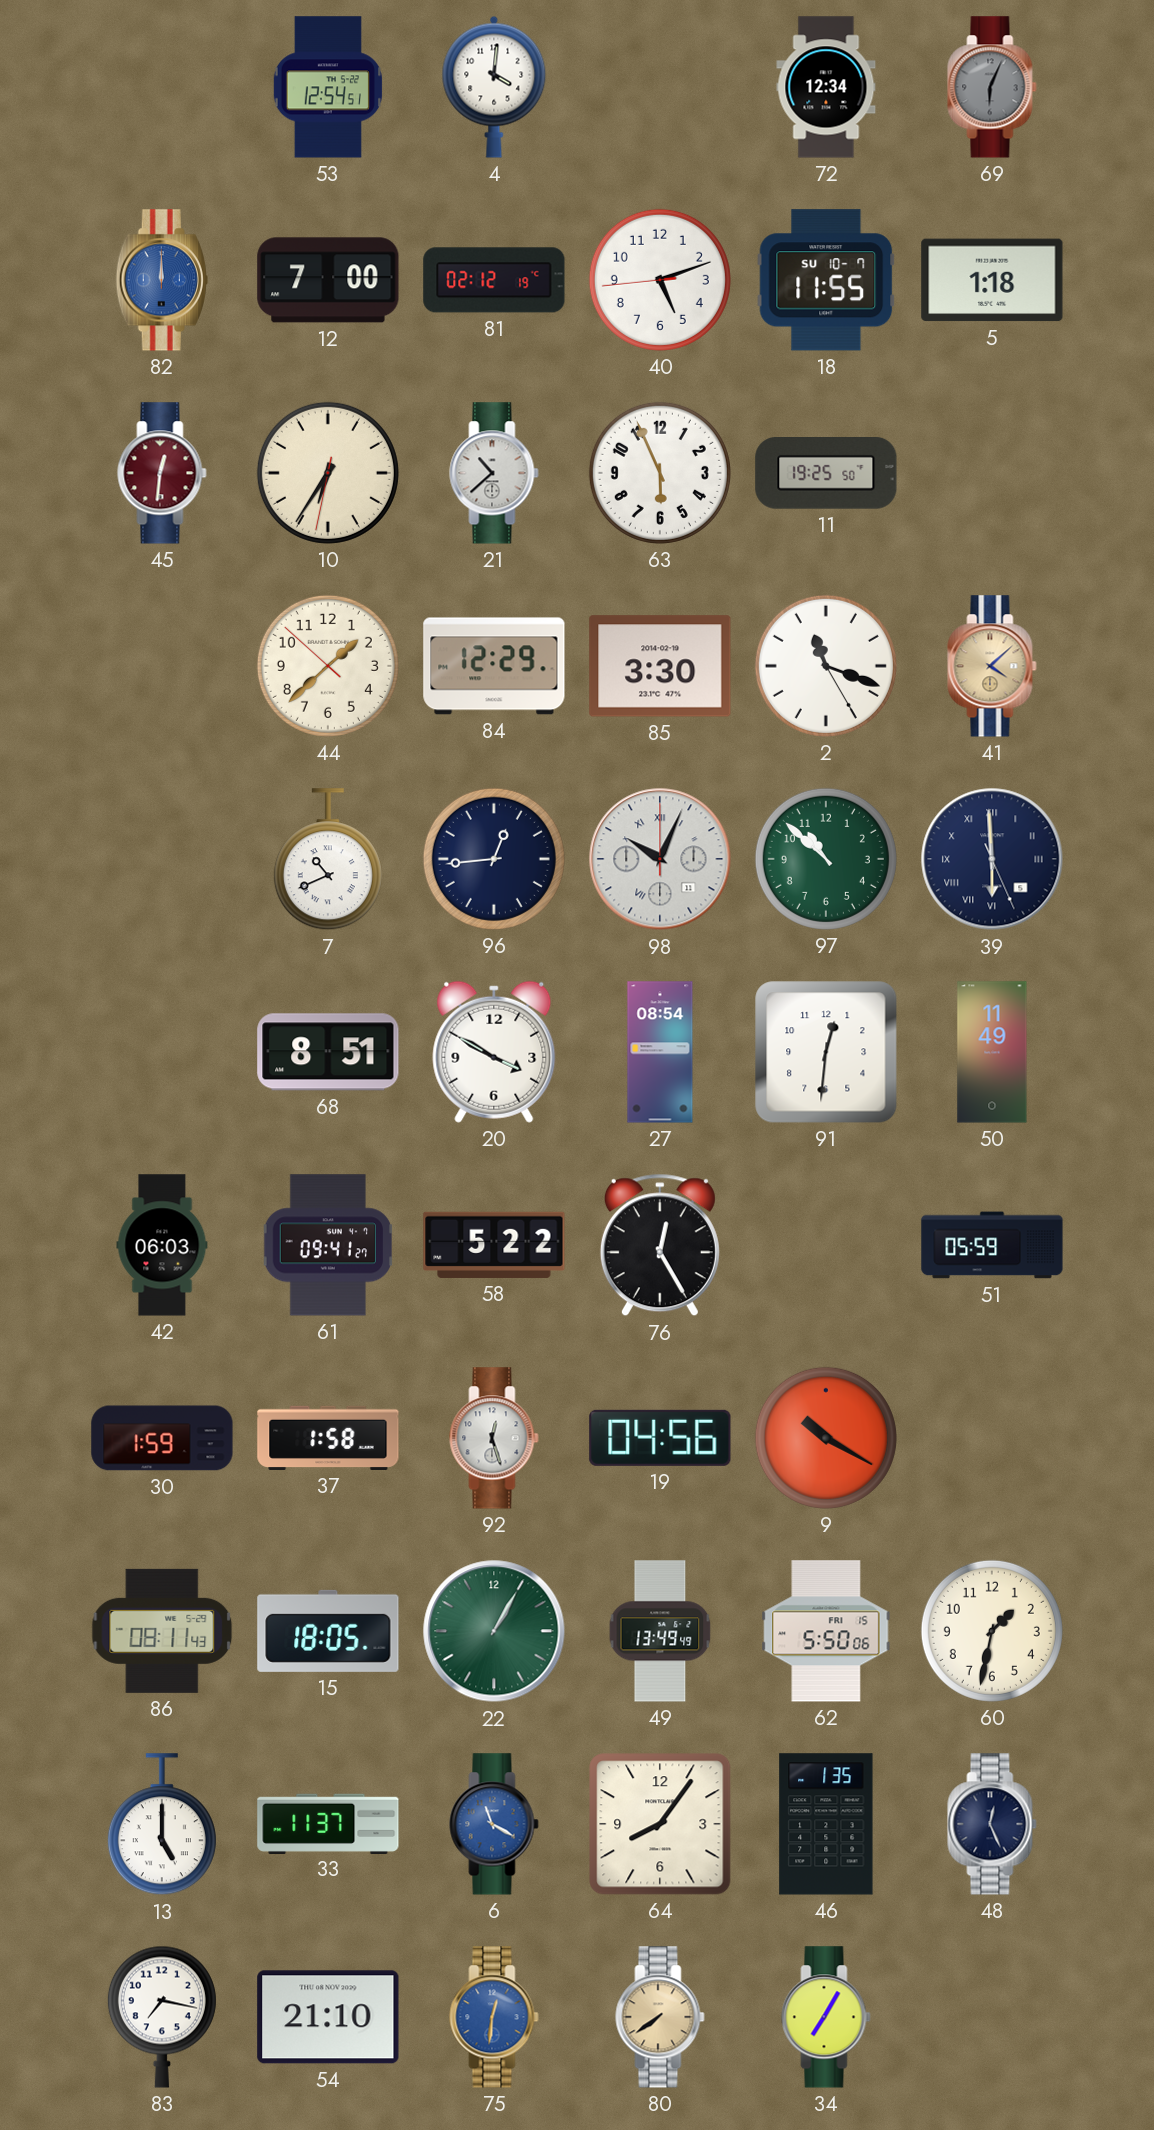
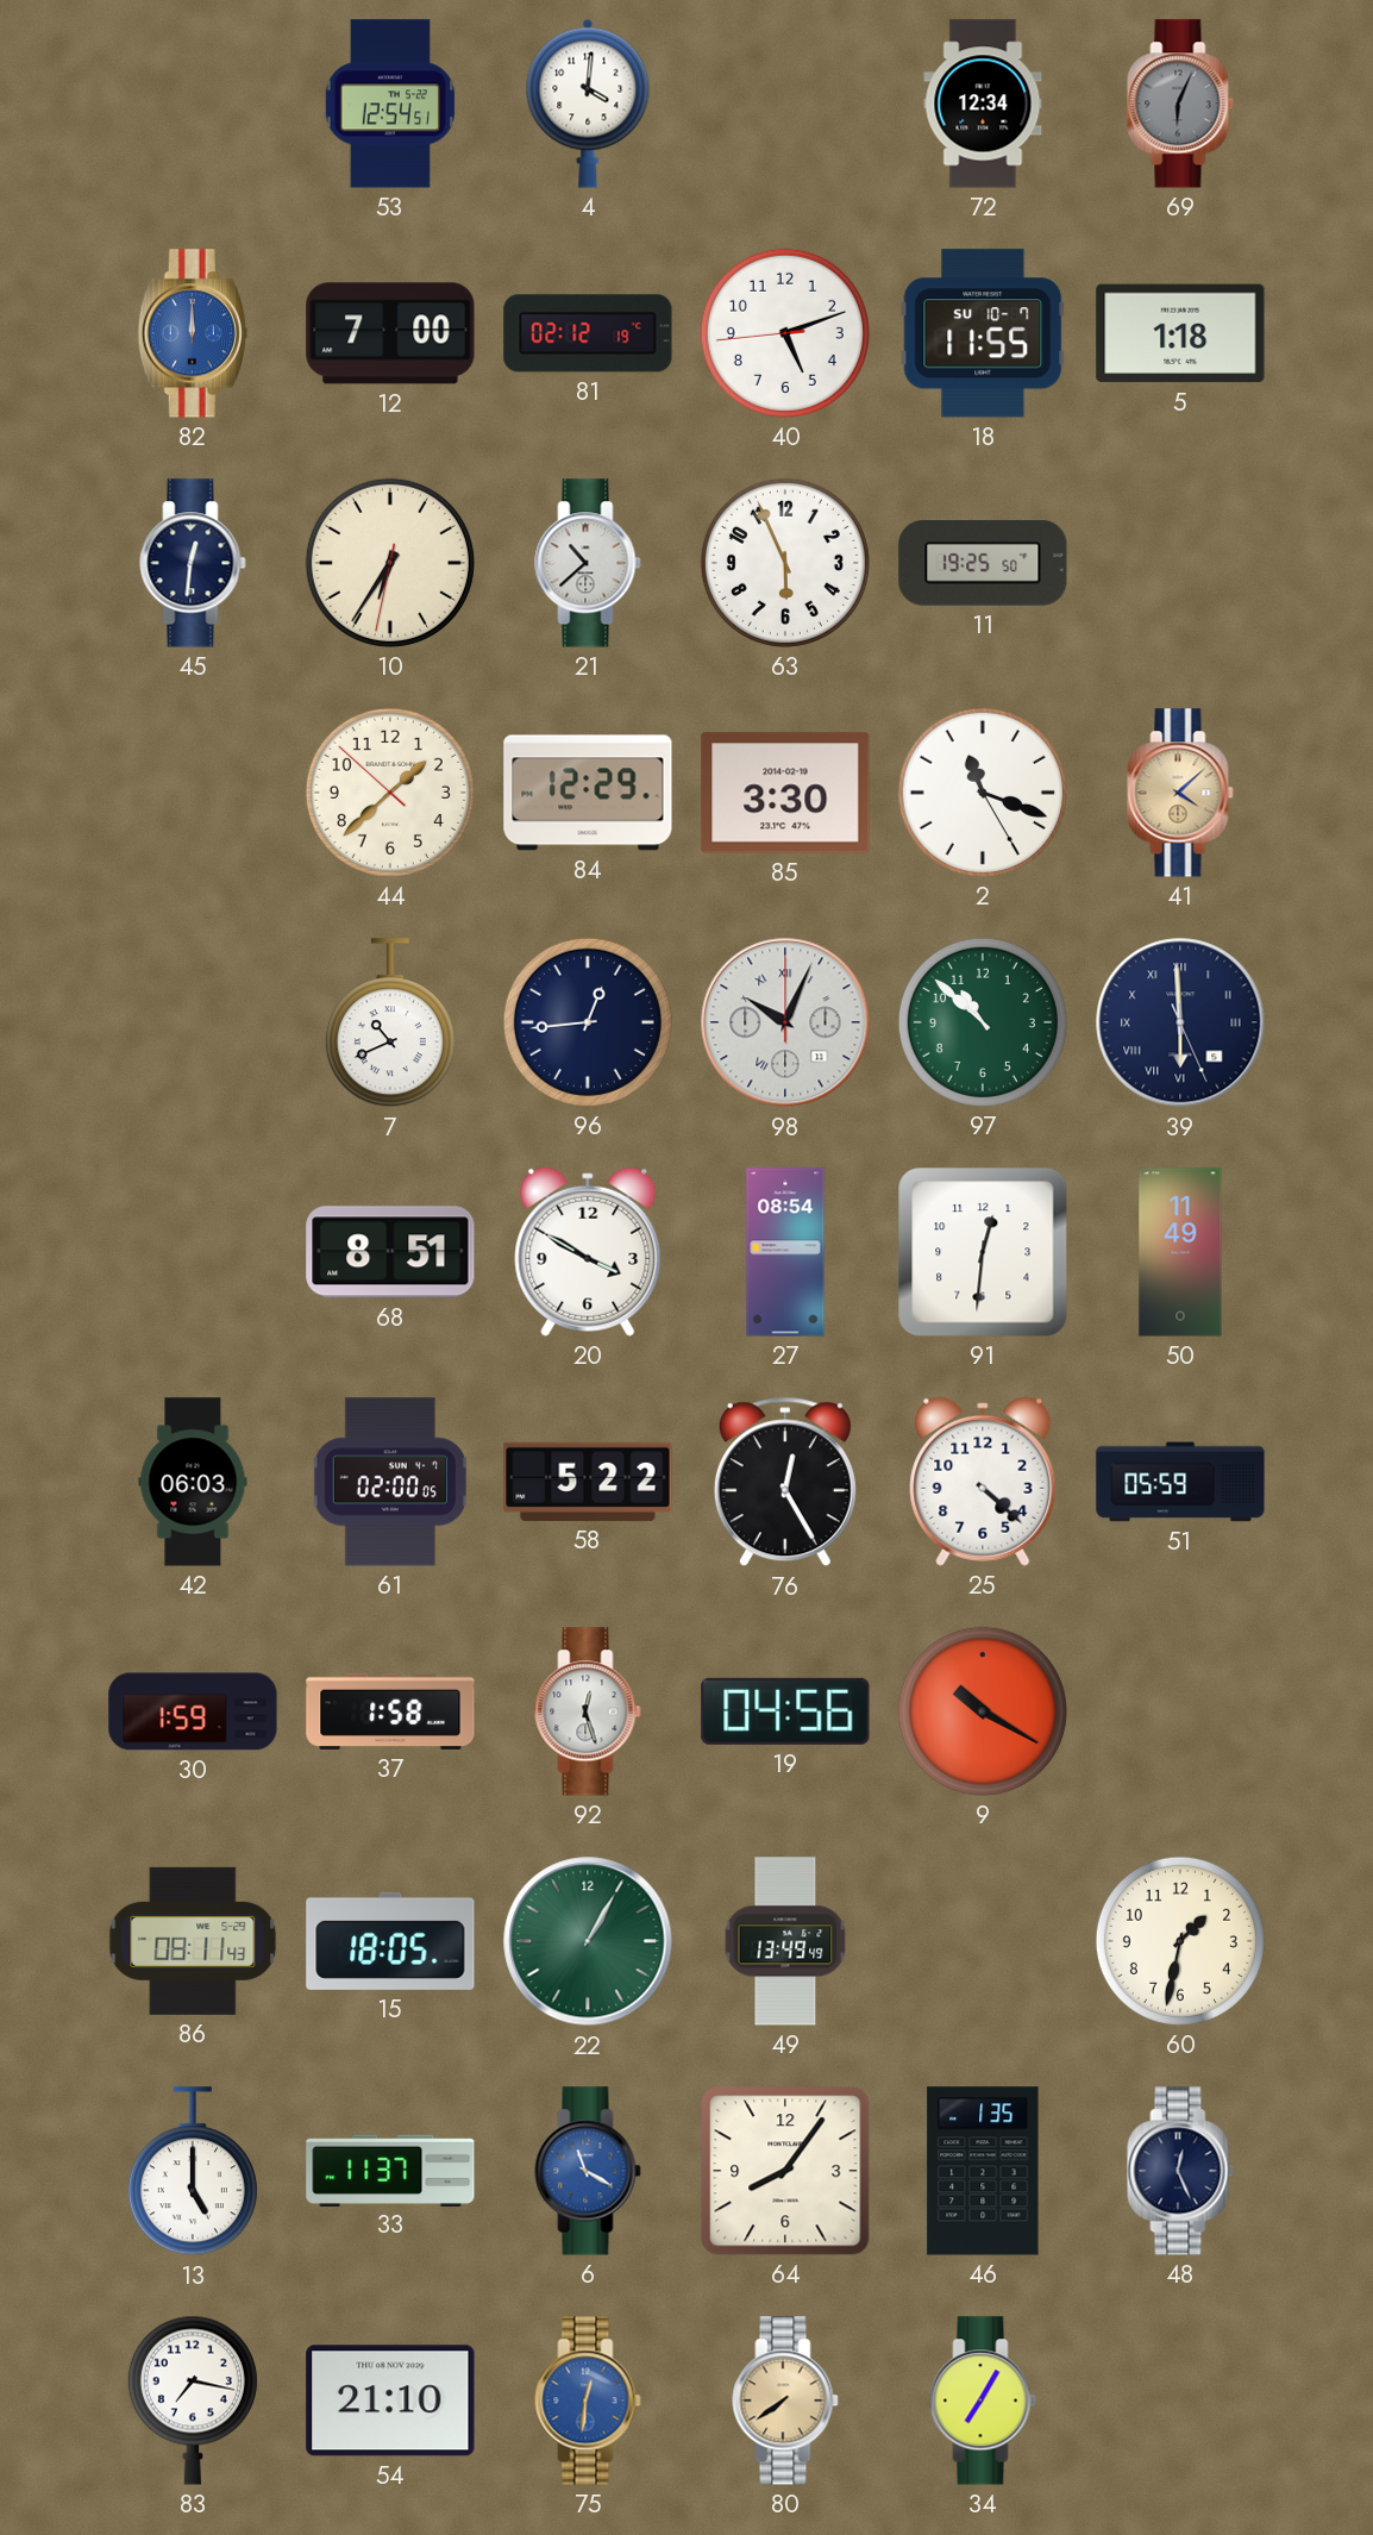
45 dial: burgundy -> navy (193, 563)
61: 09:41 -> 02:00 (389, 1482)
25: none -> 4:22 (983, 1482)
62: 5:50 -> none (826, 1631)
